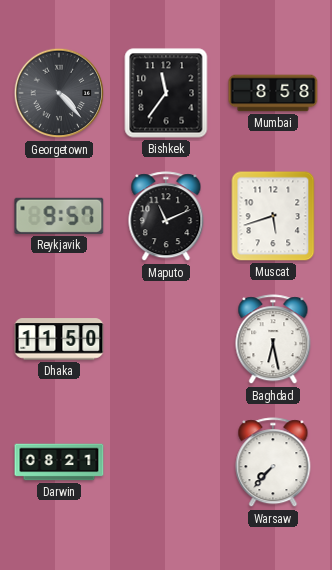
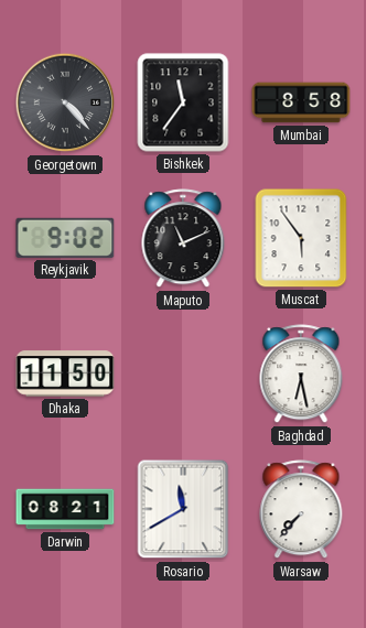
Reykjavik: 9:57 -> 9:02 (65, 238)
Muscat: 5:42 -> 5:54 (301, 238)
Rosario: none -> 11:40 (183, 509)
